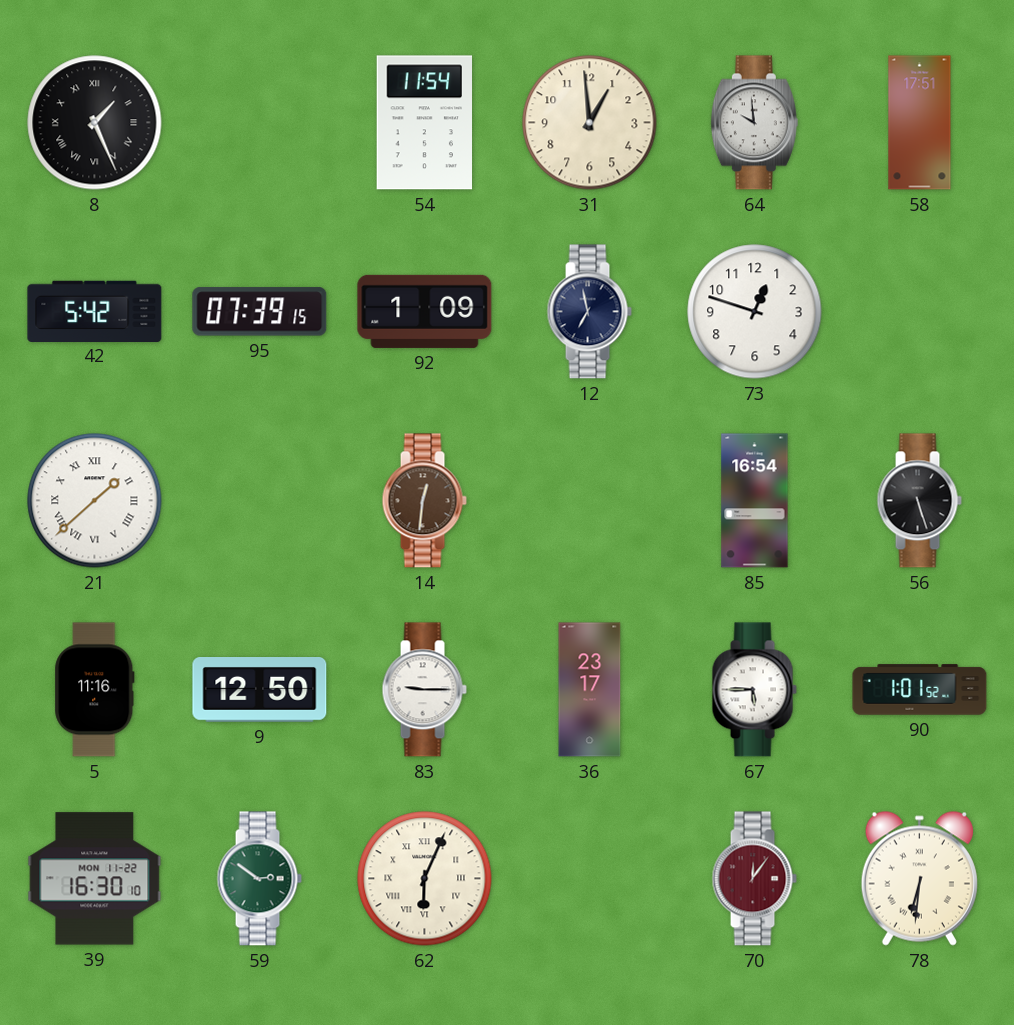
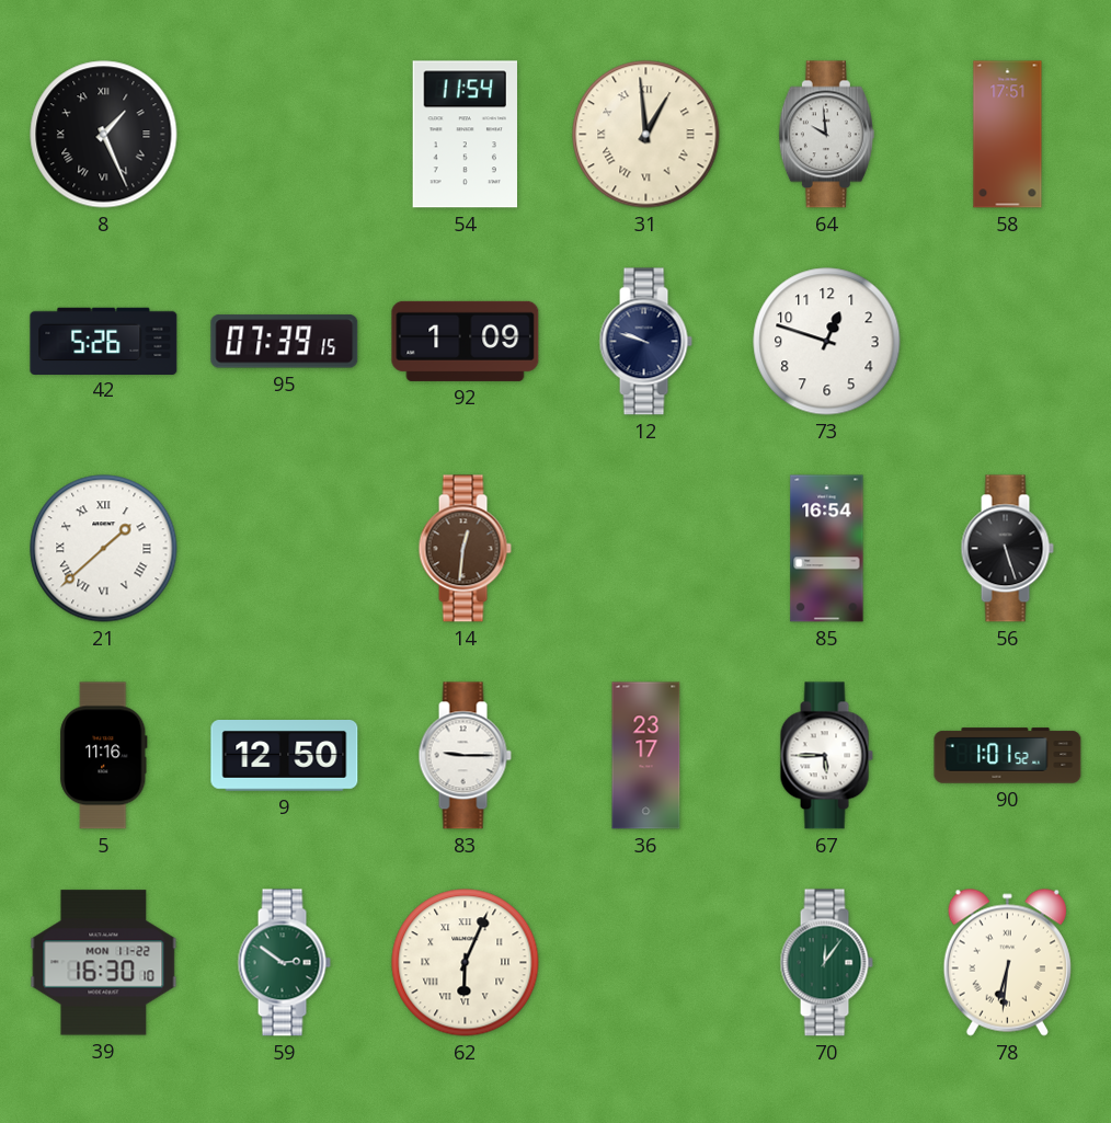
31 numerals: Arabic -> Roman (646, 135)
42: 5:42 -> 5:26 (104, 341)
12: 6:58 -> 9:48 (645, 342)
70 dial: burgundy -> green (826, 963)
